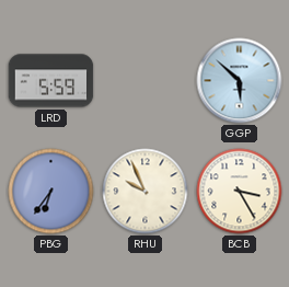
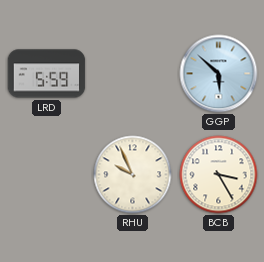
PBG: 6:36 -> none (51, 192)
